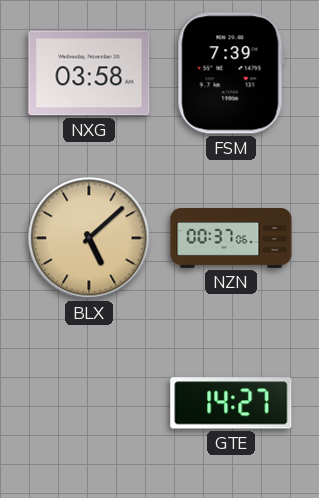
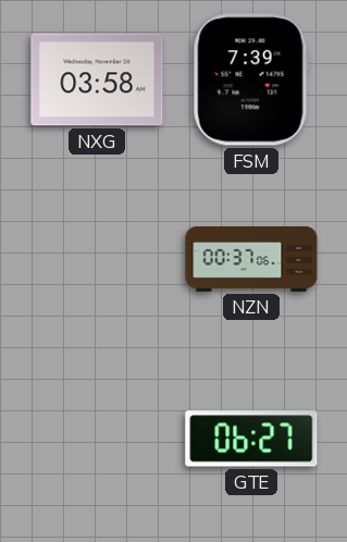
BLX: 5:08 -> none (89, 238)
GTE: 14:27 -> 06:27 (251, 439)
